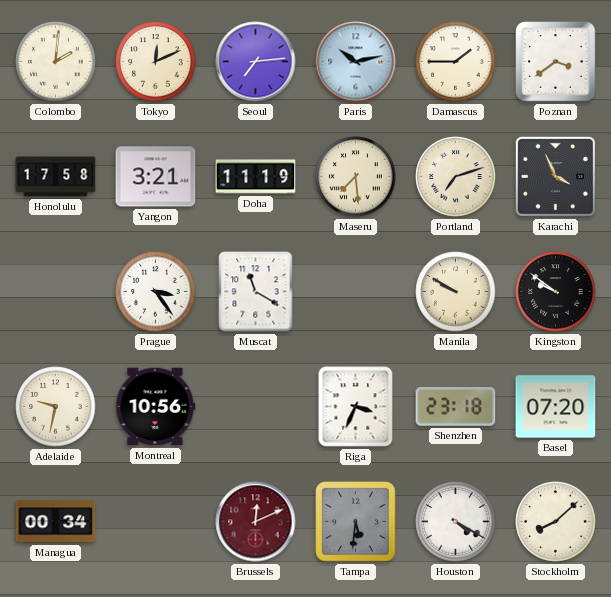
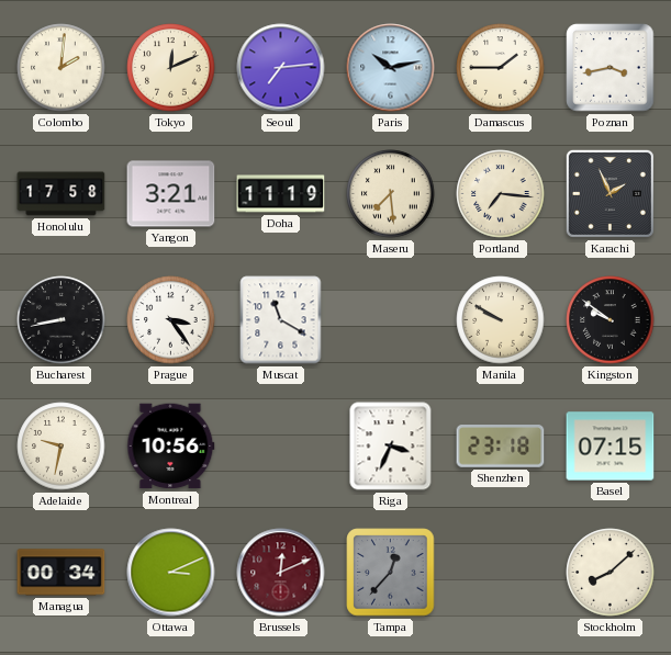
Poznan: 3:39 -> 3:43 (611, 68)
Portland: 7:12 -> 7:16 (501, 194)
Karachi: 3:56 -> 1:56 (610, 193)
Bucharest: none -> 8:43 (61, 320)
Basel: 07:20 -> 07:15 (611, 447)
Ottawa: none -> 3:11 (171, 573)
Tampa: 5:31 -> 12:37 (391, 573)
Houston: 4:20 -> none (456, 522)
